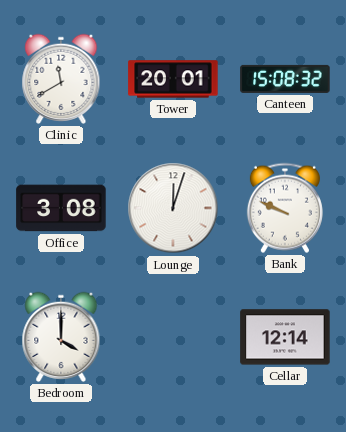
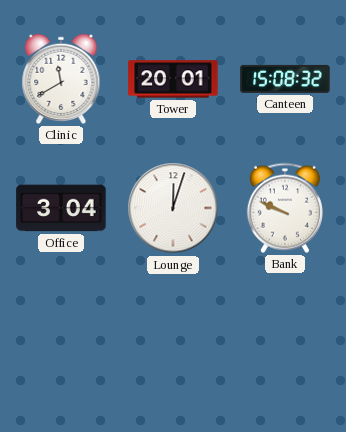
Office: 3:08 -> 3:04 (61, 208)
Bedroom: 4:00 -> none (61, 337)
Cellar: 12:14 -> none (285, 337)
